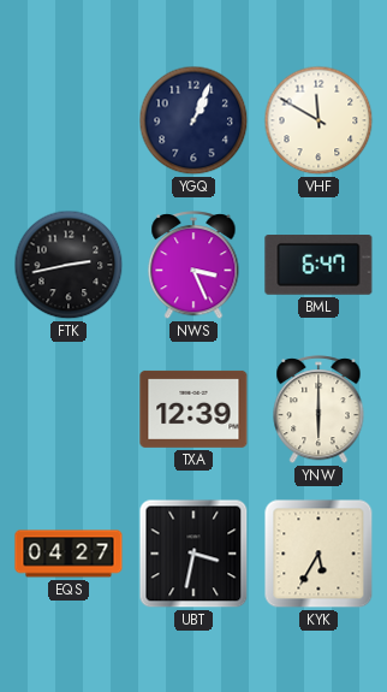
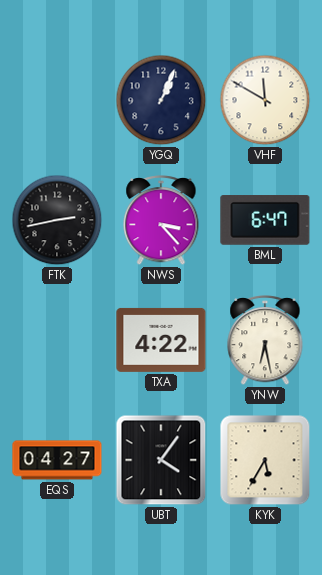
NWS: 3:26 -> 3:23 (161, 221)
TXA: 12:39 -> 4:22 (161, 340)
YNW: 6:00 -> 6:28 (265, 341)
UBT: 3:32 -> 4:06 (161, 460)
